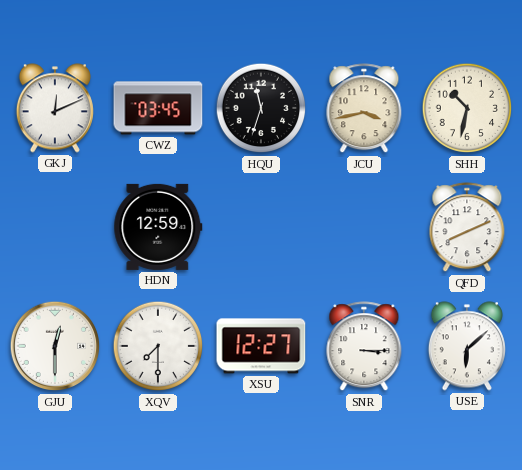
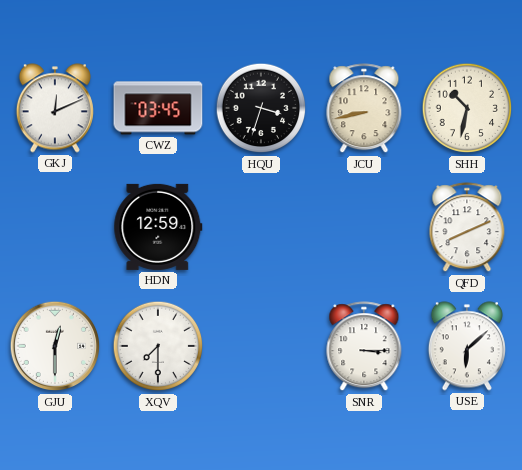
HQU: 11:33 -> 3:33 (261, 108)
JCU: 3:43 -> 8:43 (364, 109)
XSU: 12:27 -> none (261, 346)
